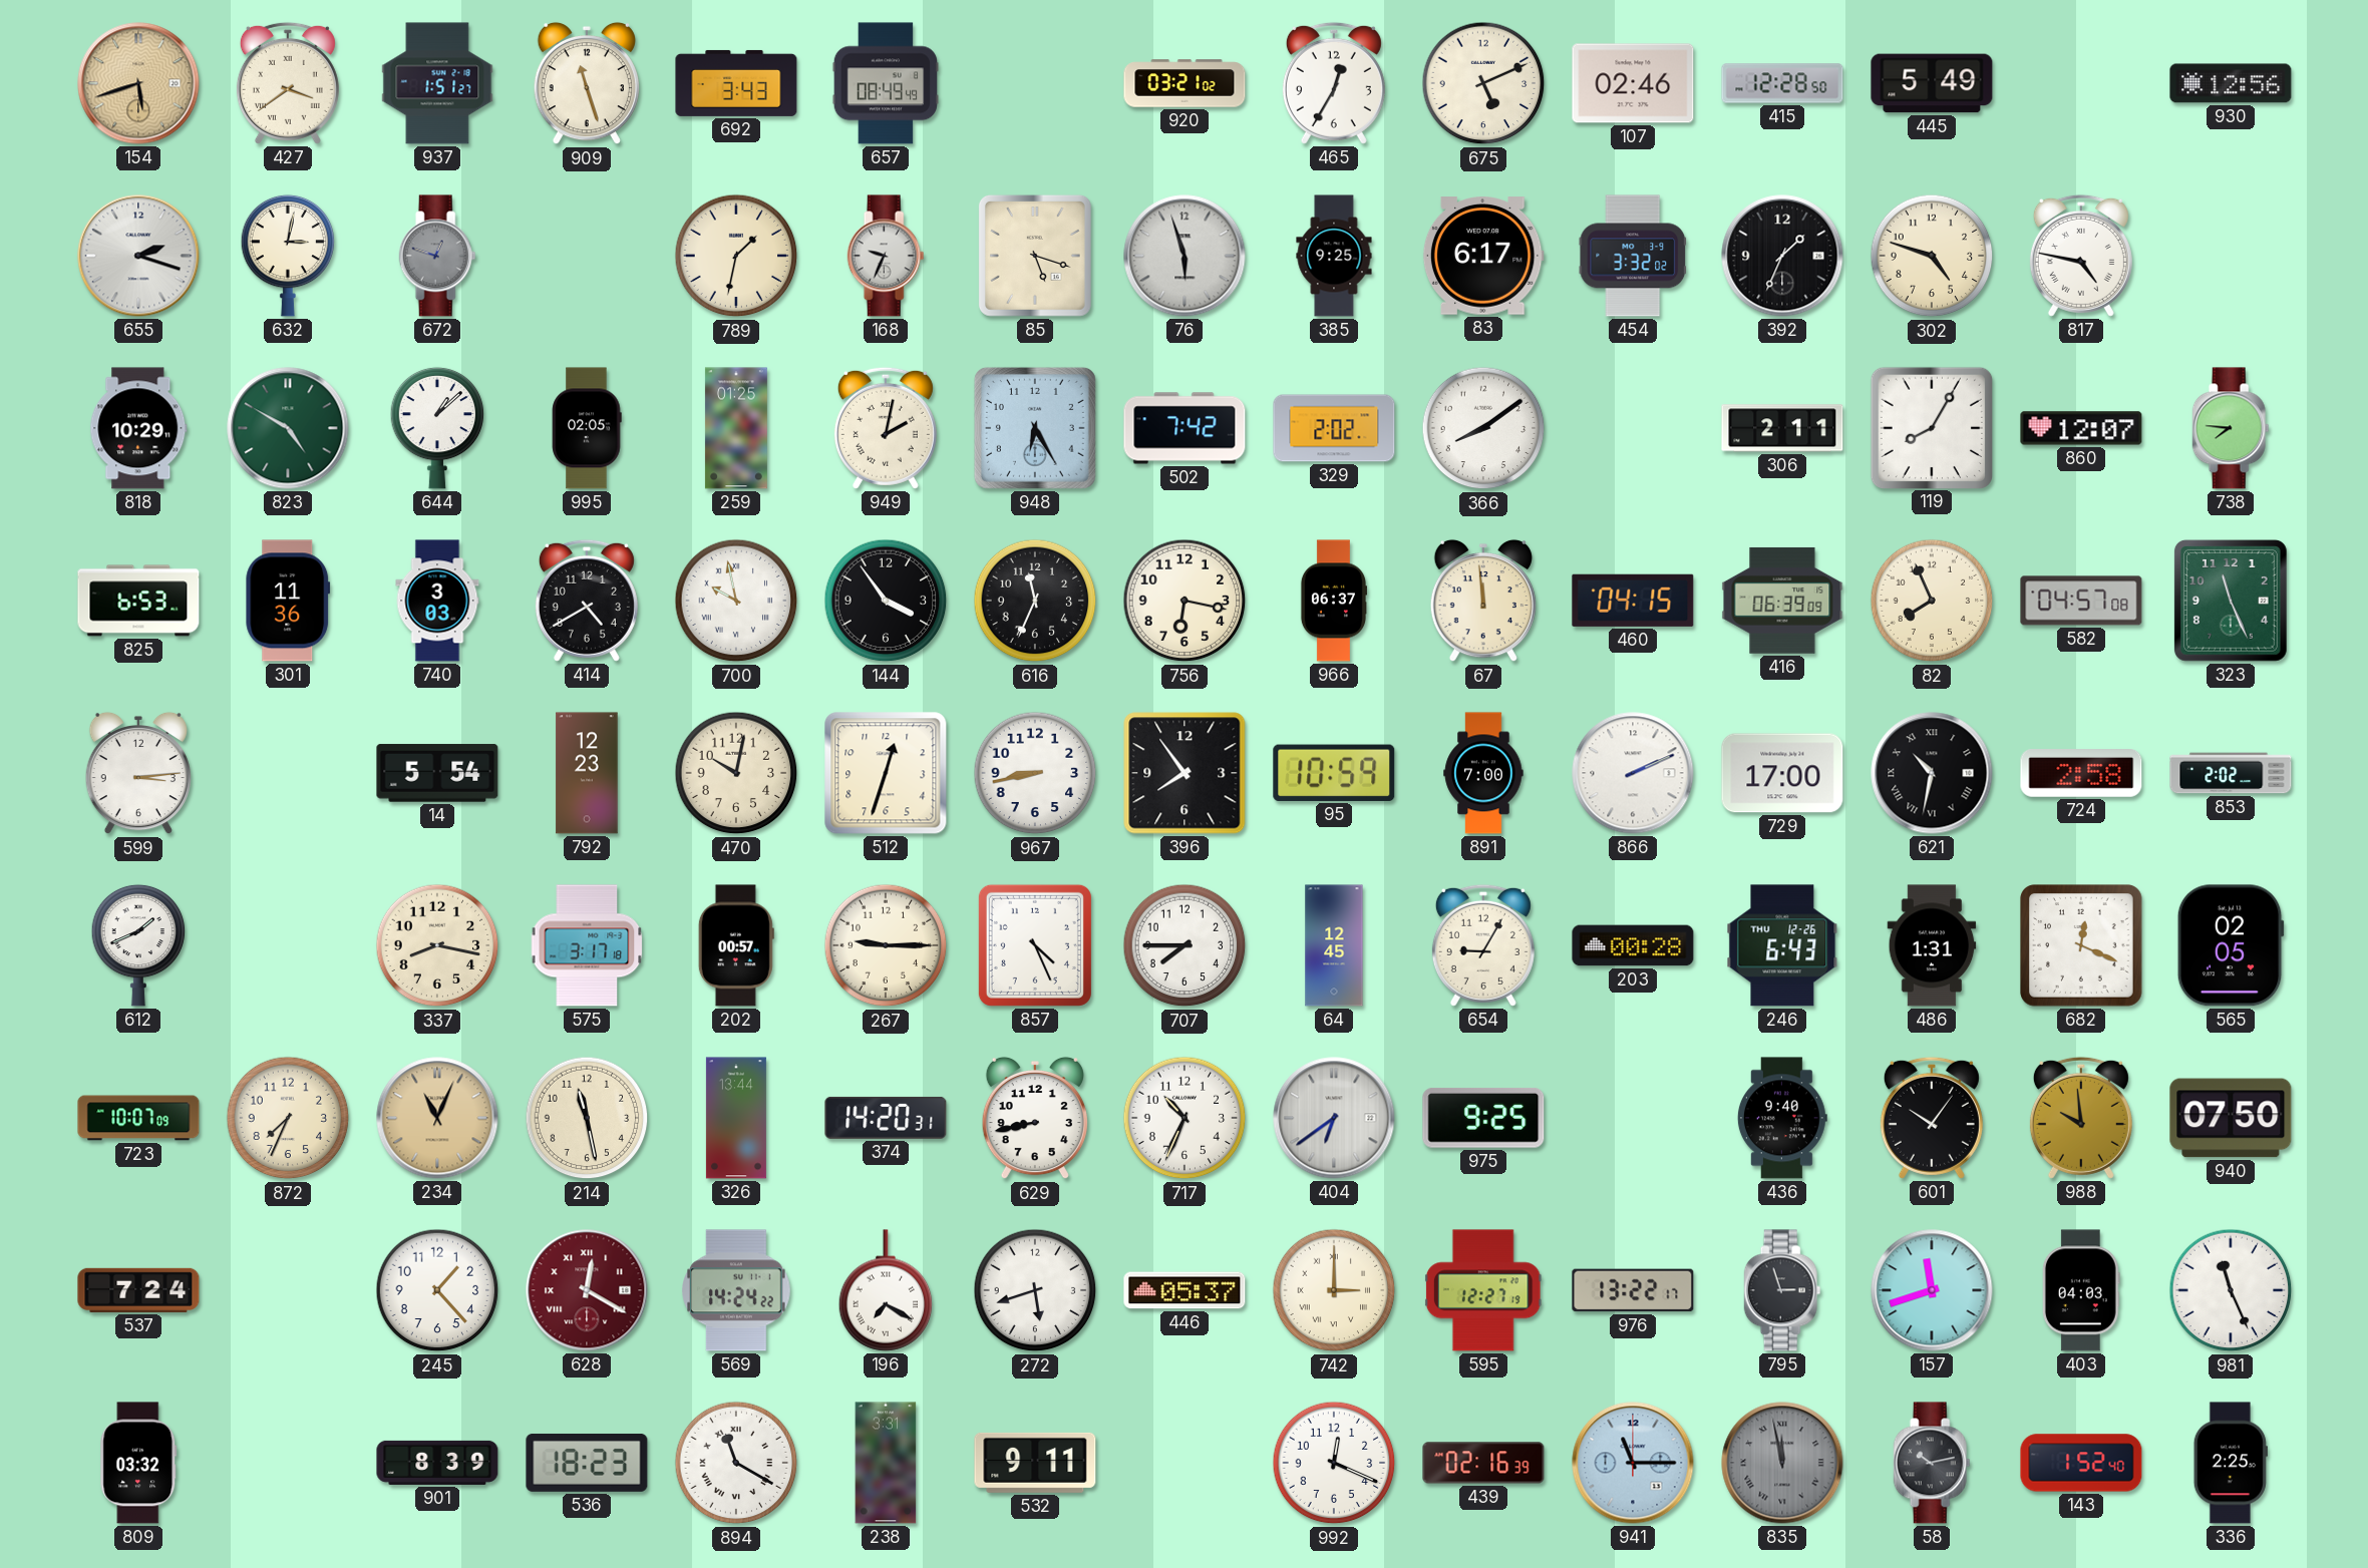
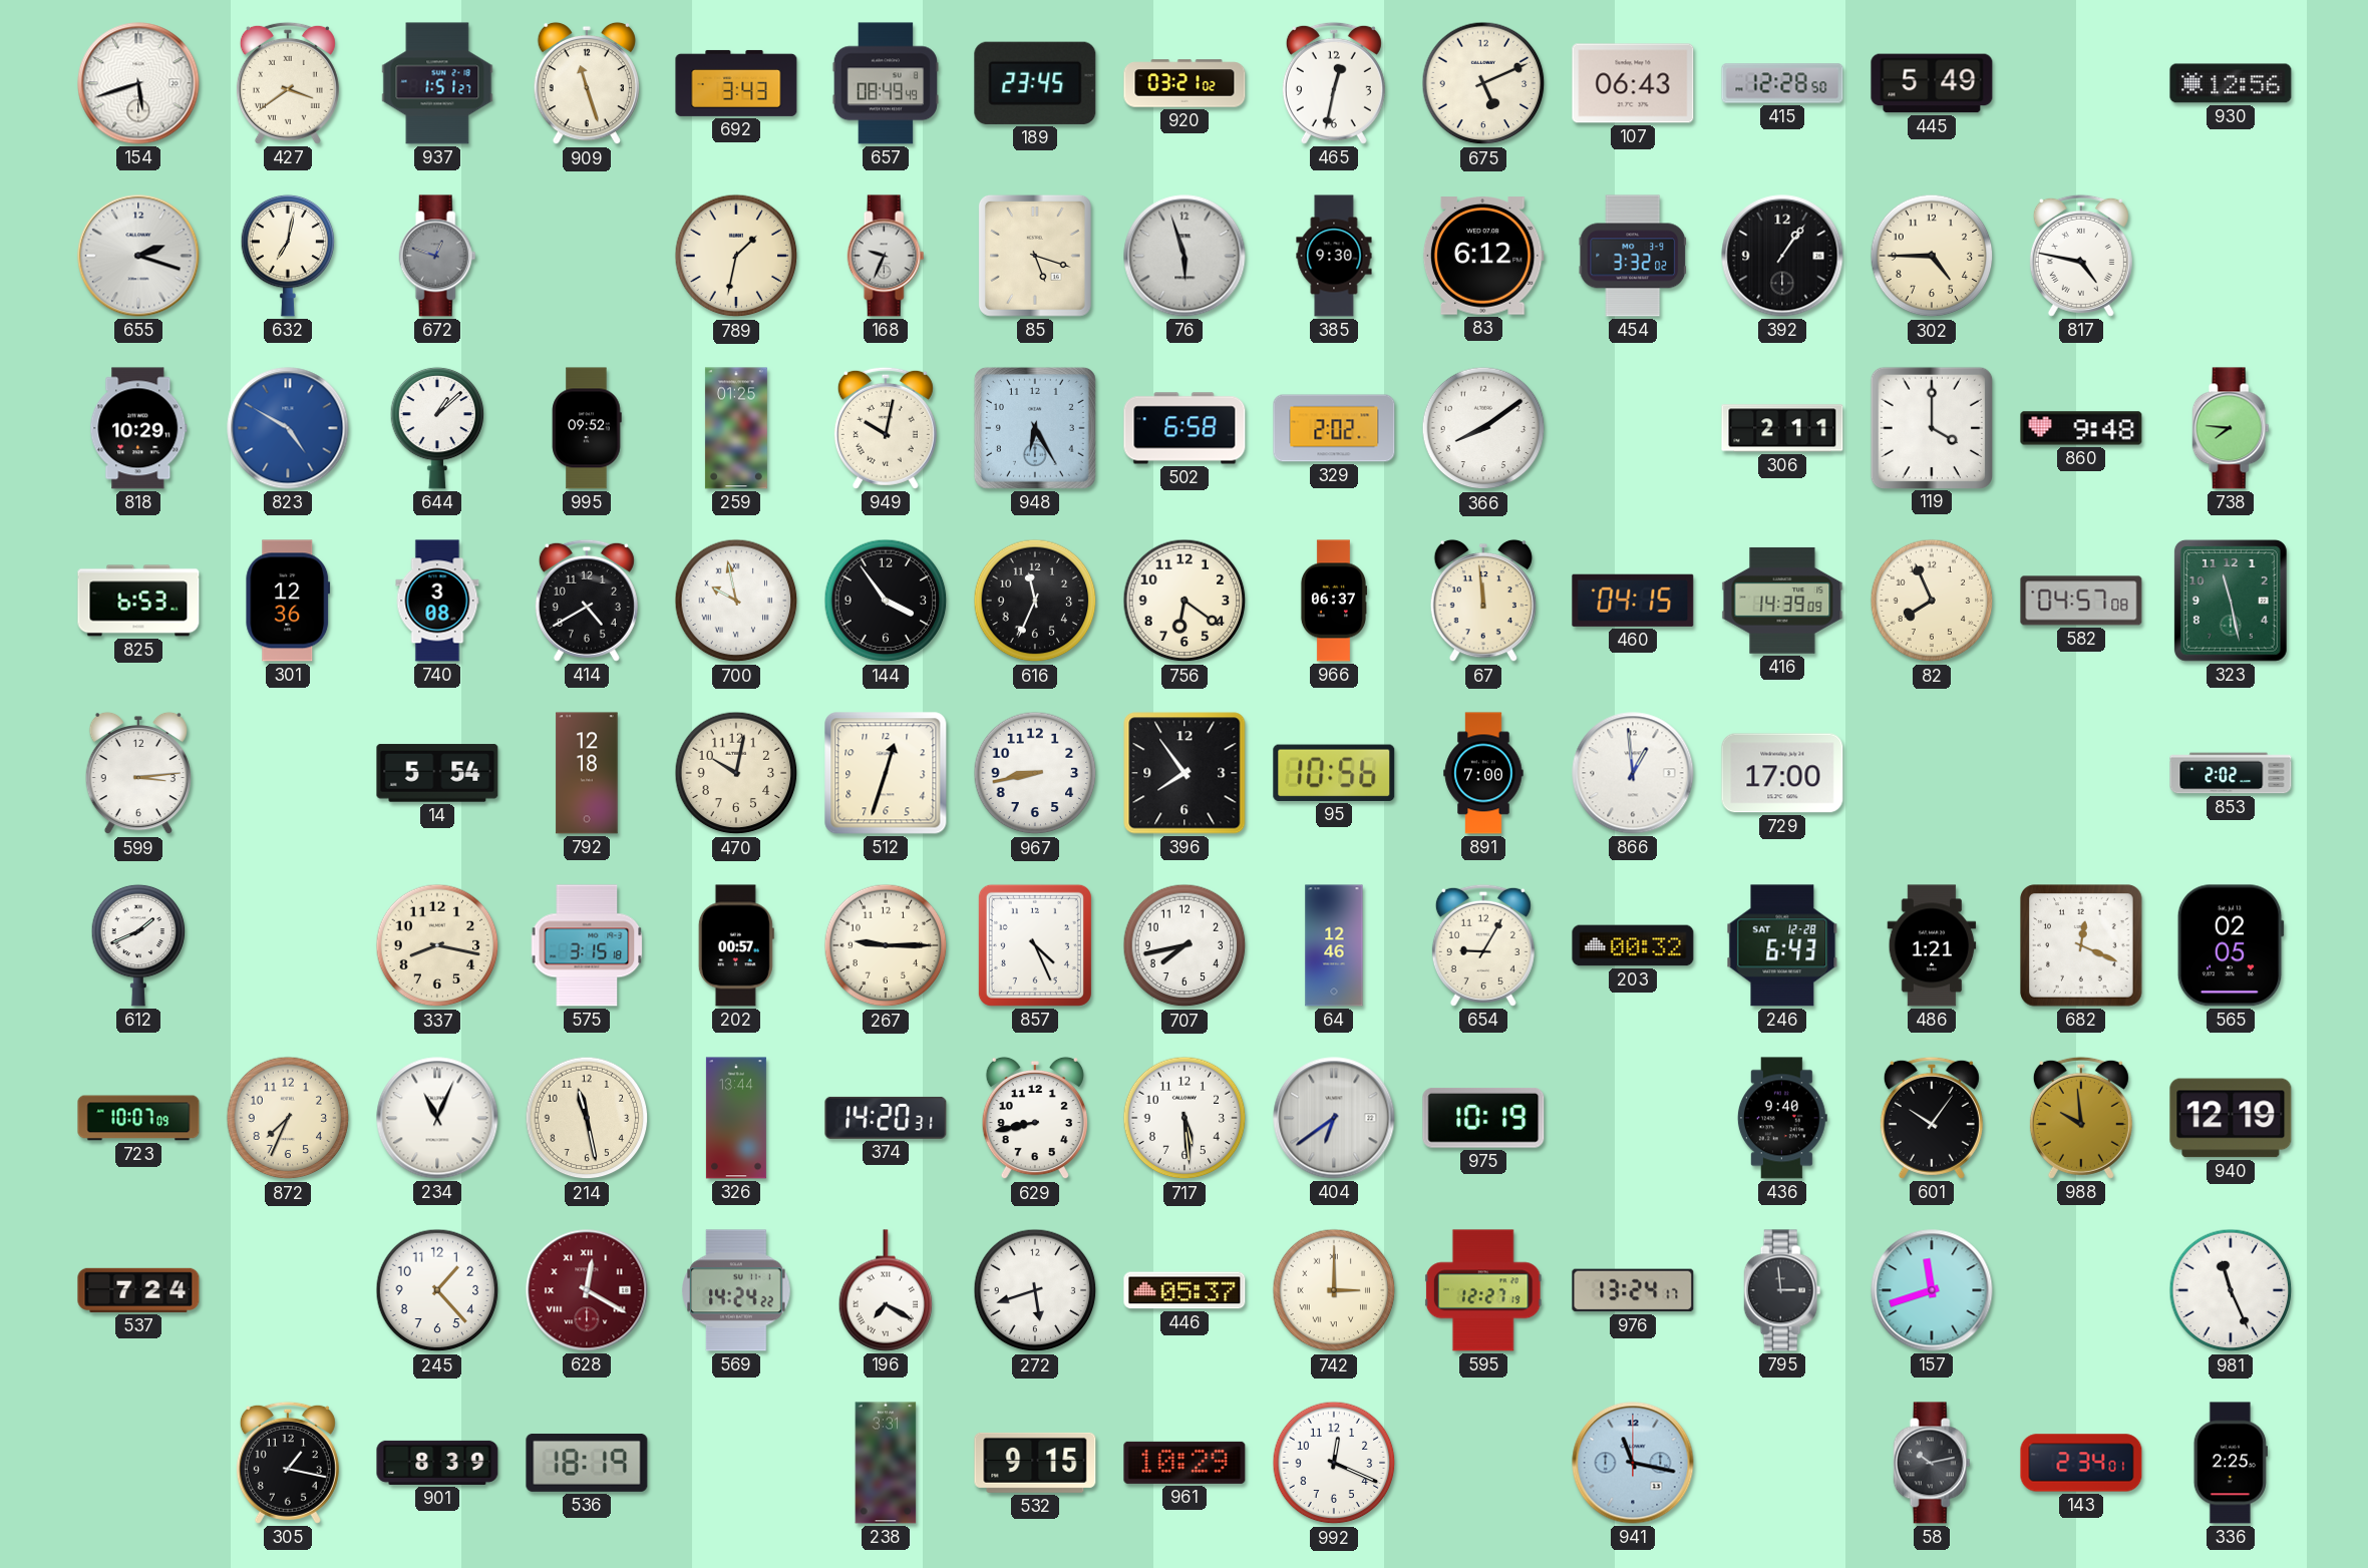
154 dial: champagne -> white (138, 83)
189: none -> 23:45 (1035, 83)
465: 12:35 -> 12:32 (1334, 83)
107: 02:46 -> 06:43 (1633, 83)
632: 3:02 -> 7:02 (288, 256)
385: 9:25 -> 9:30 (1334, 256)
83: 6:17 -> 6:12 (1483, 256)
392: 1:34 -> 1:06 (1782, 256)
302: 4:48 -> 4:45 (1932, 256)
823 dial: green -> blue (288, 428)
995: 02:05 -> 09:52 (587, 428)
949: 2:02 -> 10:02 (886, 428)
502: 7:42 -> 6:58 (1185, 428)
119: 8:05 -> 4:00 (1931, 427)
860: 12:07 -> 9:48 (2081, 428)
301: 11:36 -> 12:36 (288, 601)
740: 3:03 -> 3:08 (437, 601)
756: 6:17 -> 6:21 (1185, 601)
416: 06:39 -> 14:39 (1782, 601)
323: 11:26 -> 11:28 (2231, 601)
792: 12:23 -> 12:18 (587, 773)
95: 10:59 -> 10:56 (1334, 773)
866: 2:11 -> 12:59 (1633, 773)
621: 10:32 -> none (1932, 773)
724: 2:58 -> none (2081, 774)
575: 3:17 -> 3:15 (587, 945)
707: 7:45 -> 7:43 (1185, 945)
64: 12:45 -> 12:46 (1334, 945)
203: 00:28 -> 00:32 (1633, 945)
246 date: THU 12-26 -> SAT 12-28 (1782, 945)
486: 1:31 -> 1:21 (1932, 945)
234 dial: champagne -> white (437, 1118)
717: 10:34 -> 5:29 (1185, 1118)
975: 9:25 -> 10:19 (1483, 1118)
940: 07:50 -> 12:19 (2231, 1118)
976: 13:22 -> 13:24 (1633, 1290)
795: 2:57 -> 2:59 (1782, 1290)
403: 04:03 -> none (2081, 1290)
809: 03:32 -> none (138, 1463)
305: none -> 1:17 (288, 1463)
536: 18:23 -> 18:19 (587, 1463)
894: 11:20 -> none (736, 1463)
532: 9:11 -> 9:15 (1035, 1463)
961: none -> 10:29 (1185, 1463)
439: 02:16 -> none (1483, 1463)
941: 11:15 -> 11:17 (1633, 1463)
835: 11:58 -> none (1782, 1463)
143: 1:52 -> 2:34 (2081, 1463)
